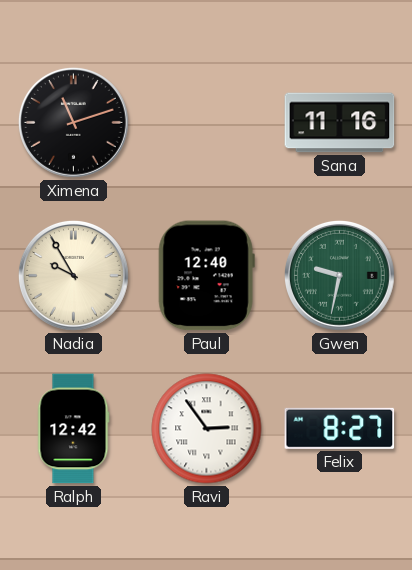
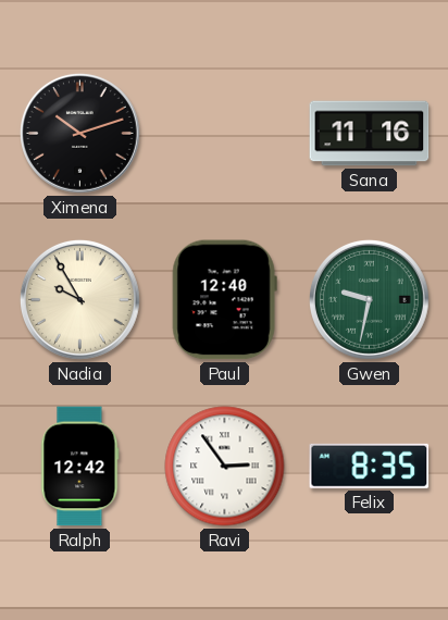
Ximena: 11:12 -> 10:12 (79, 133)
Felix: 8:27 -> 8:35 (370, 466)
